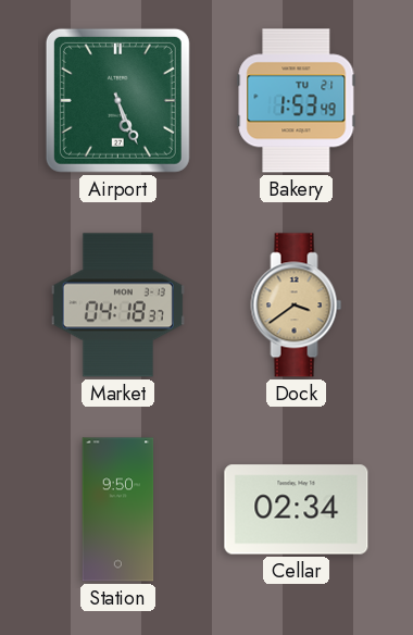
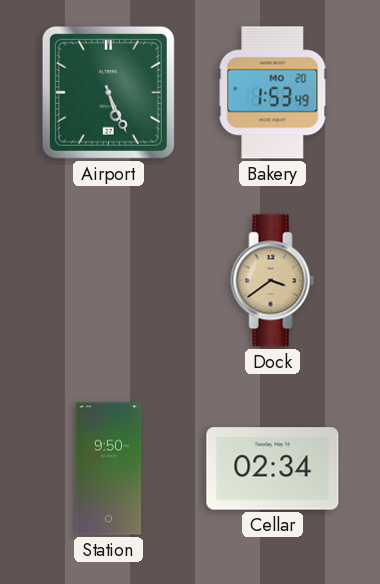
Bakery date: TU 21 -> MO 20 (273, 93)
Market: 04:18 -> none (117, 306)
